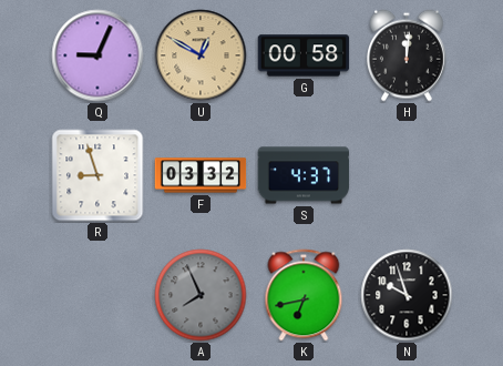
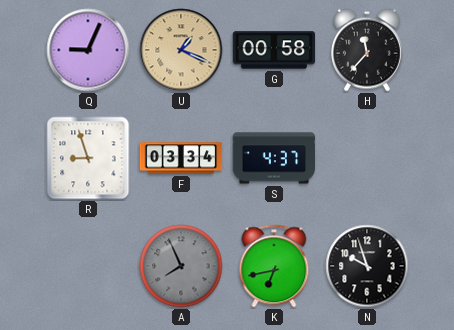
U: 12:50 -> 1:19 (181, 50)
H: 12:01 -> 11:37 (367, 50)
F: 03:32 -> 03:34 (181, 158)
